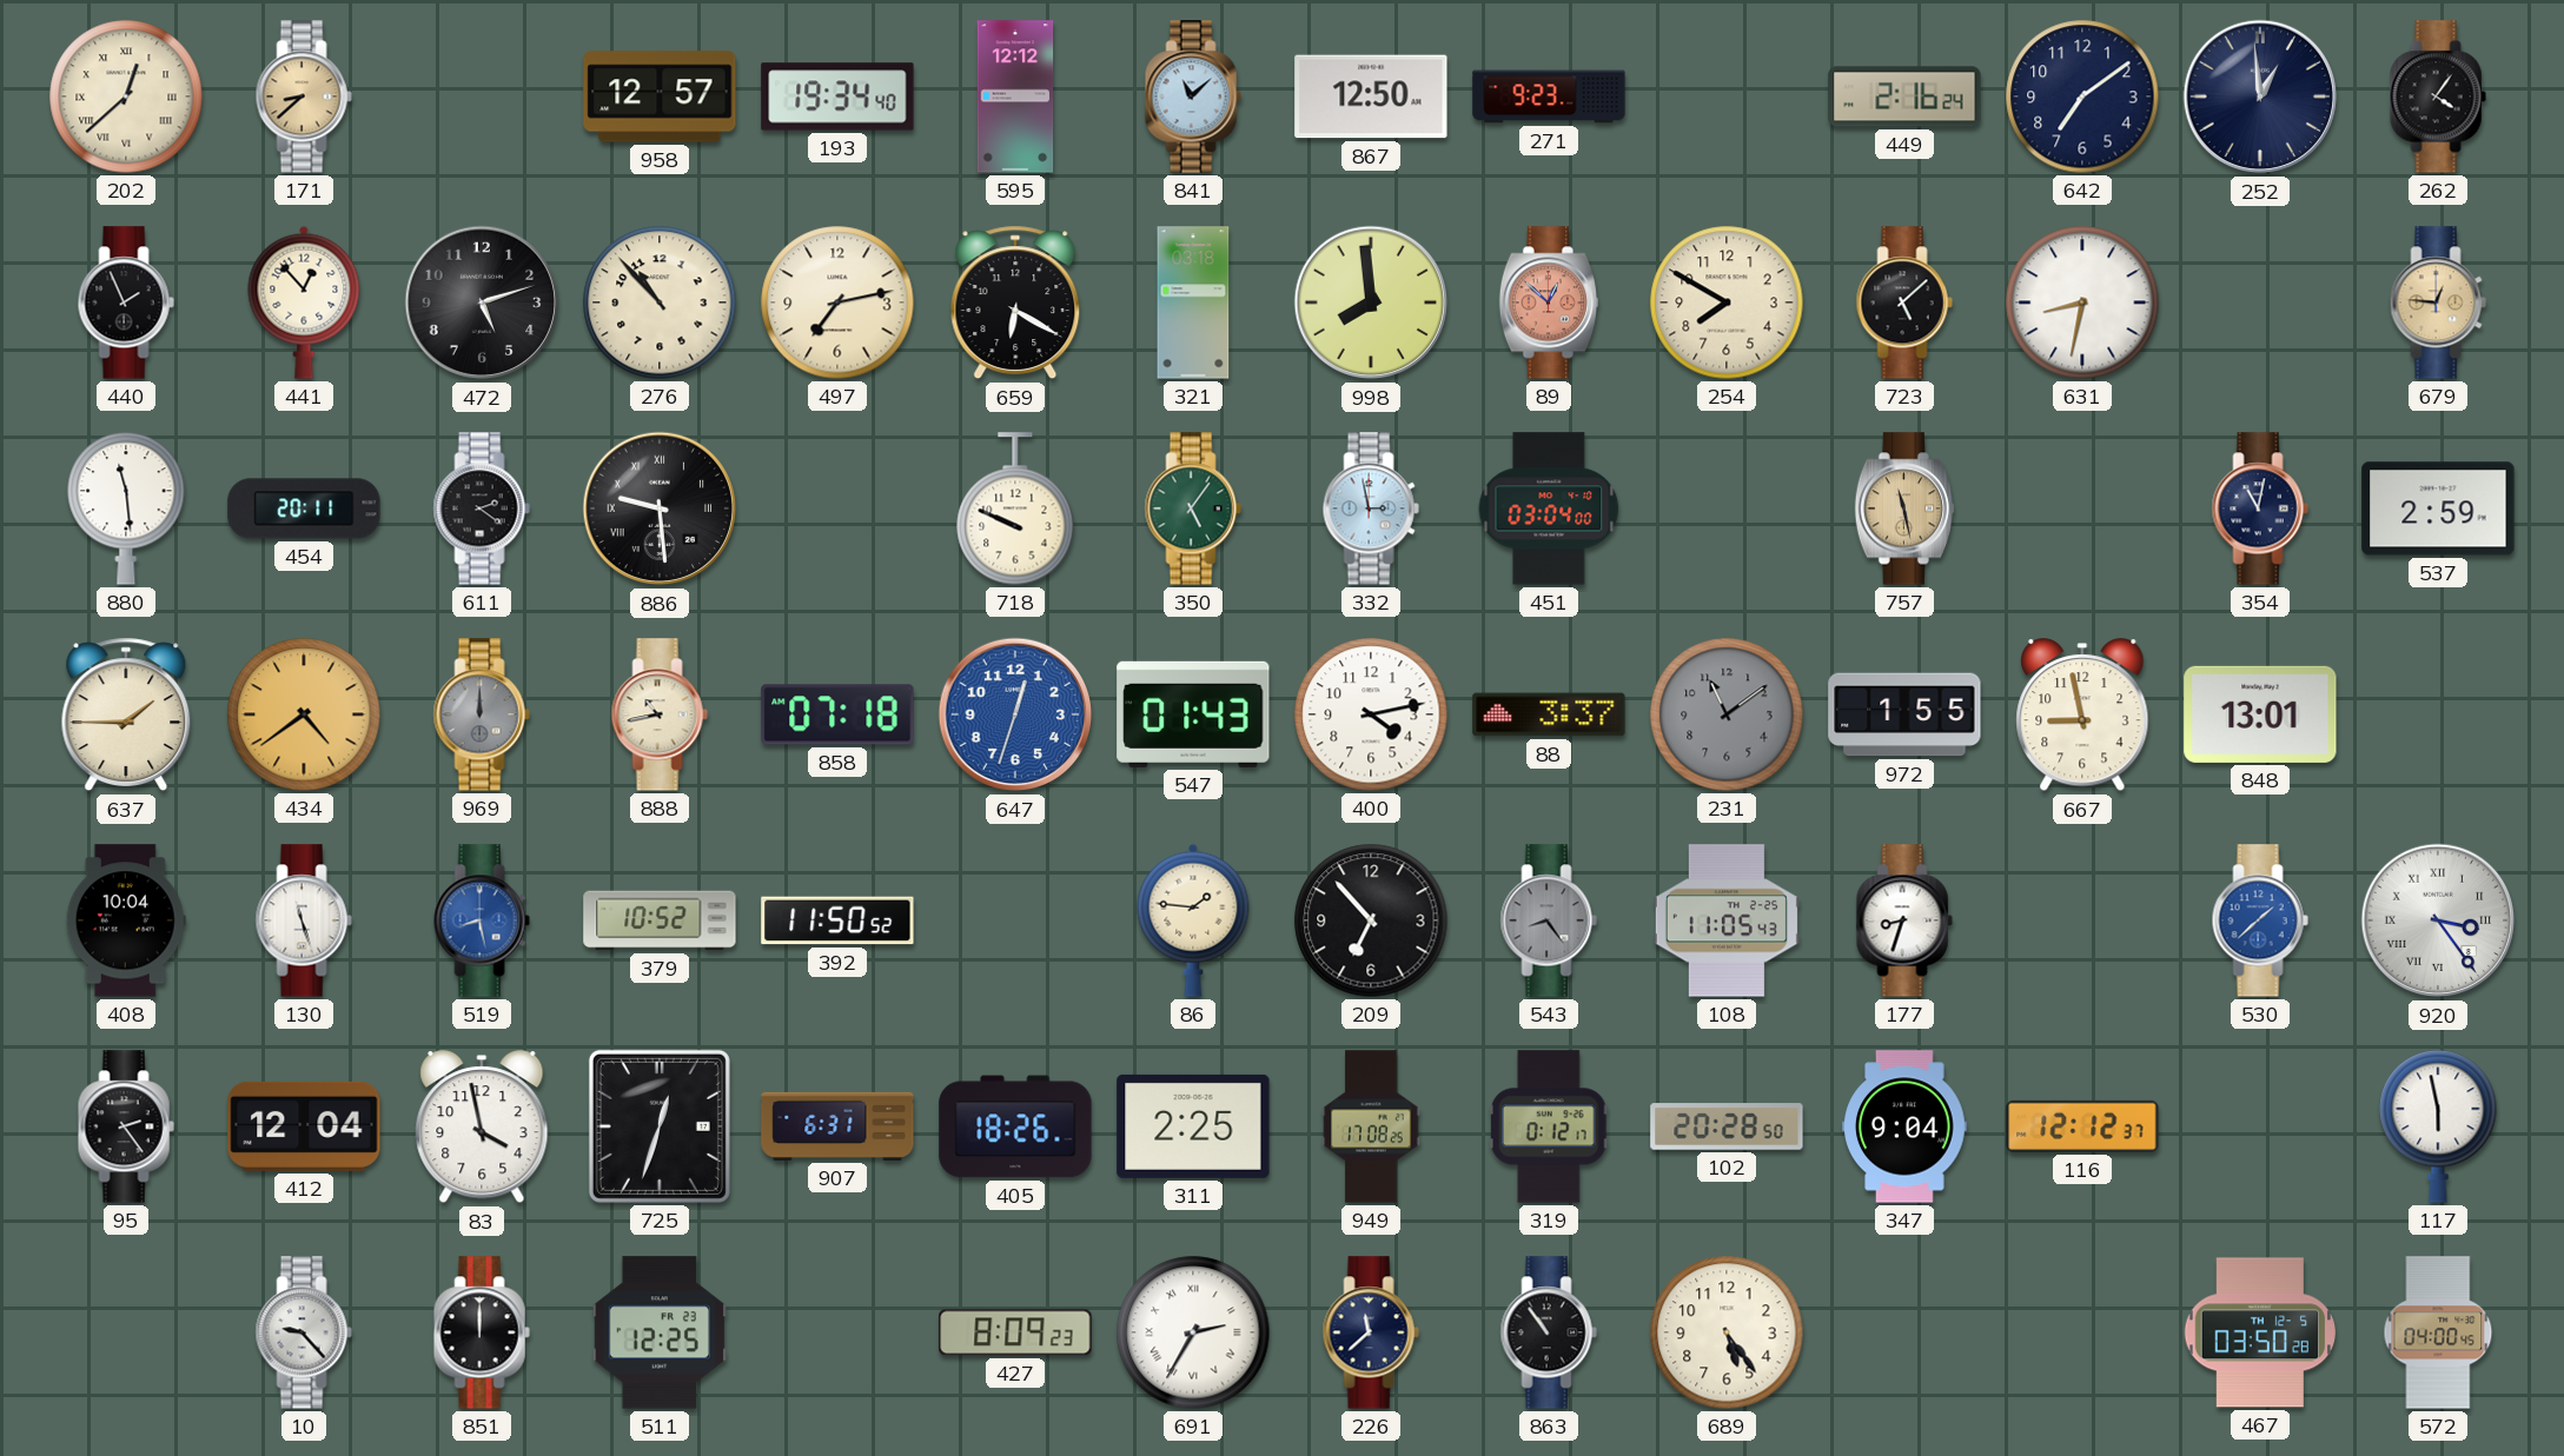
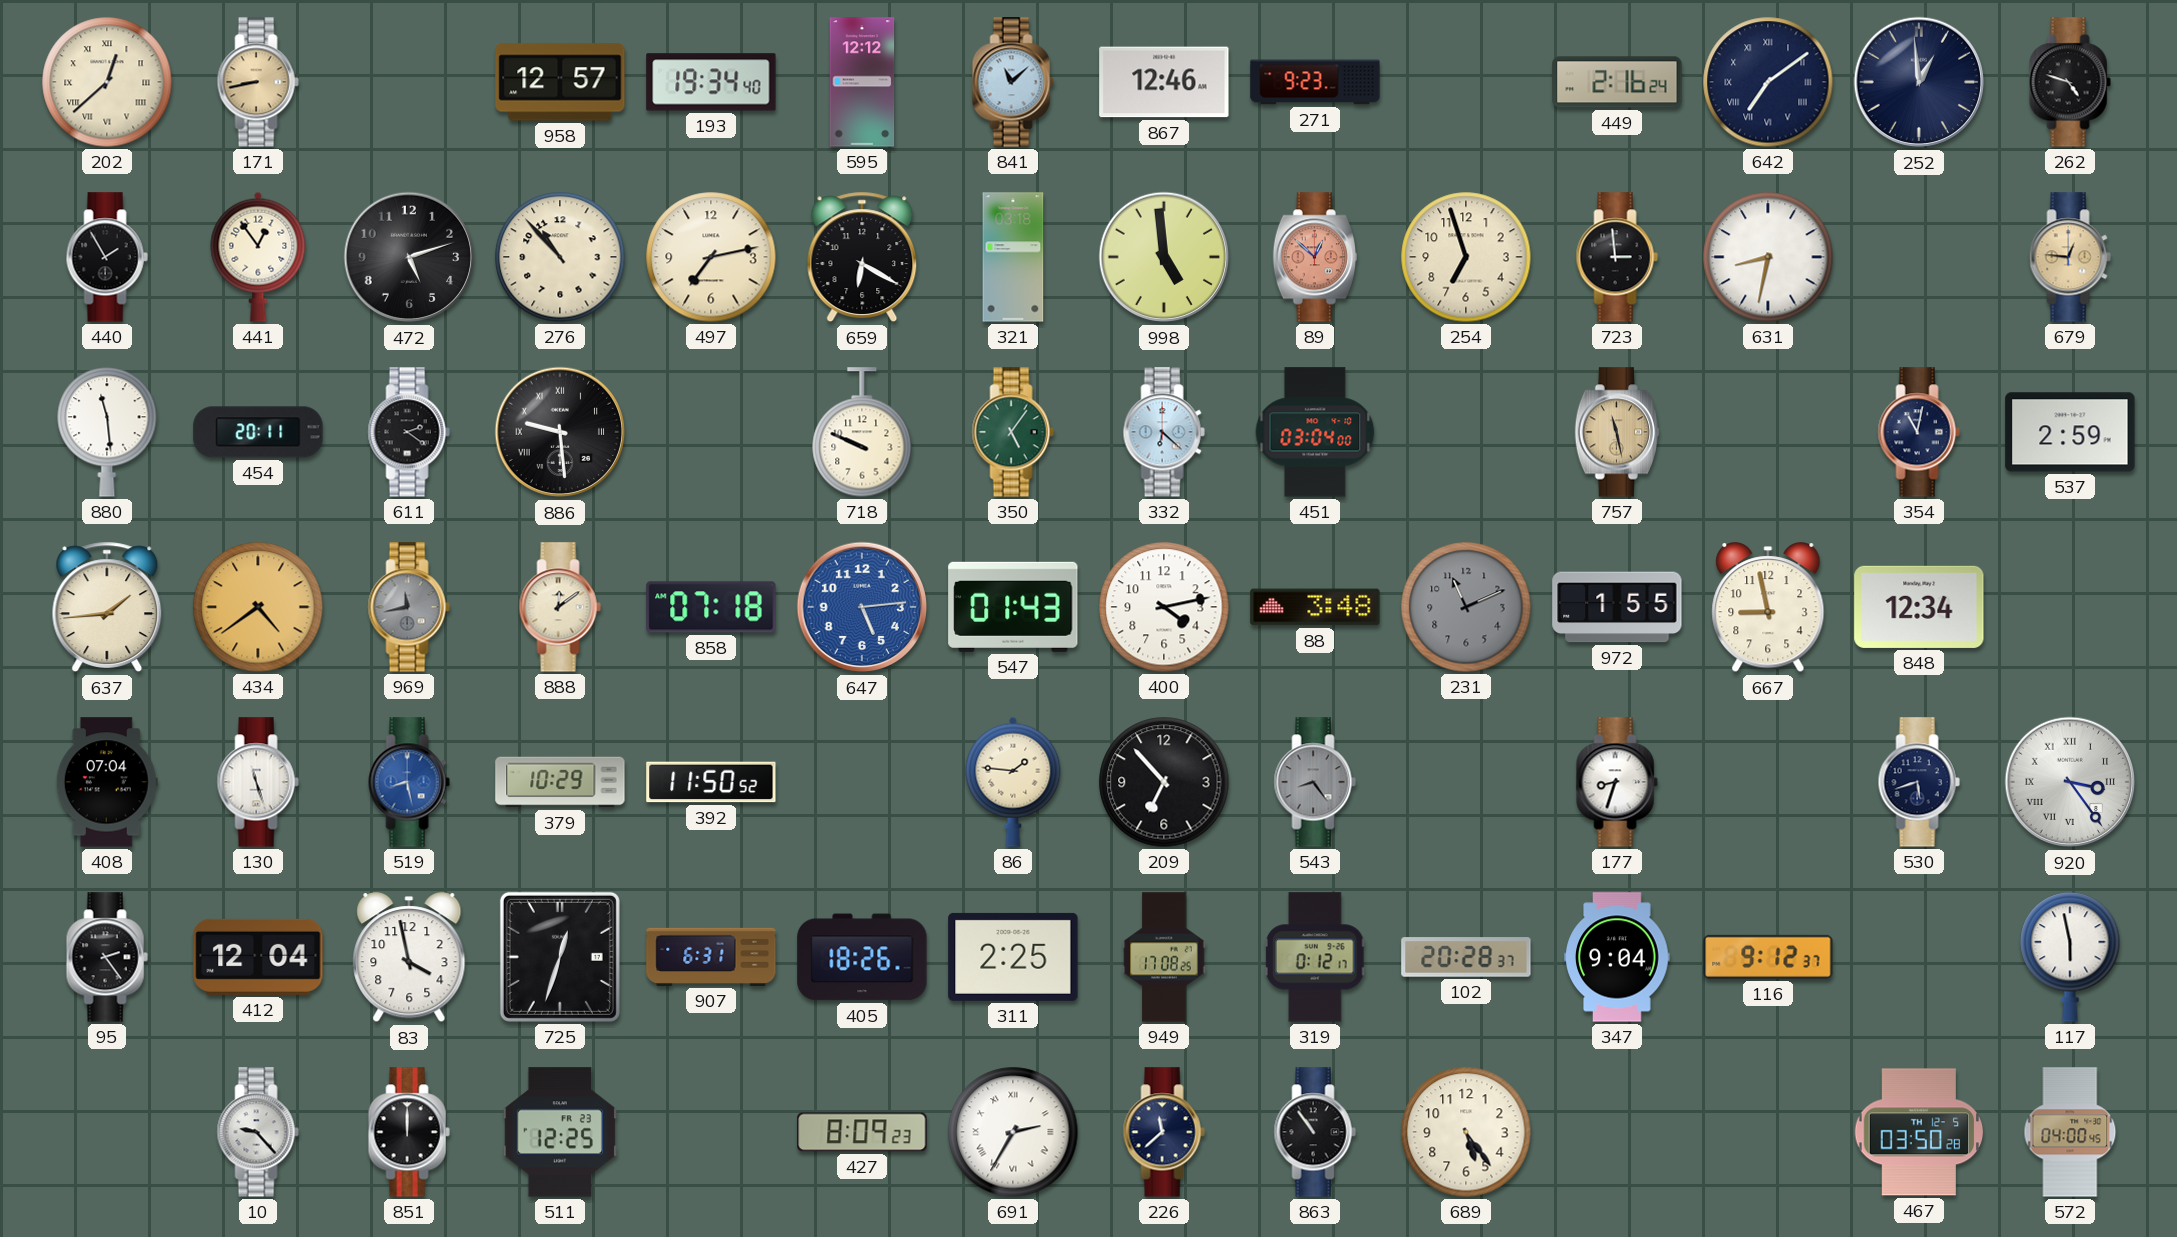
171: 8:38 -> 8:43 (258, 82)
867: 12:50 -> 12:46 (1164, 82)
642 numerals: Arabic -> Roman (1768, 82)
262: 4:06 -> 4:48 (2070, 82)
440: 1:56 -> 1:55 (107, 257)
441: 12:53 -> 12:54 (258, 257)
998: 7:59 -> 4:59 (1164, 257)
254: 7:50 -> 6:57 (1466, 257)
723: 5:08 -> 2:59 (1617, 257)
332: 2:58 -> 6:22 (1164, 432)
637: 1:45 -> 1:44 (107, 607)
969: 12:00 -> 11:43 (409, 607)
888: 10:43 -> 12:09 (560, 607)
647: 12:33 -> 5:14 (862, 607)
88: 3:37 -> 3:48 (1315, 607)
231: 11:09 -> 11:11 (1466, 607)
848: 13:01 -> 12:34 (1919, 607)
408: 10:04 -> 07:04 (107, 782)
379: 10:52 -> 10:29 (560, 782)
108: 11:05 -> none (1727, 920)
530: 1:38 -> 5:42 (1919, 782)
530 dial: blue -> navy (1919, 782)
102: 20:28:50 -> 20:28:37 (1466, 957)
116: 12:12 -> 9:12 (1768, 957)
